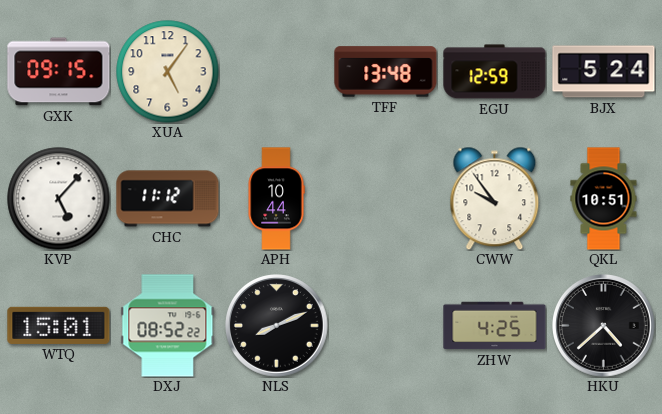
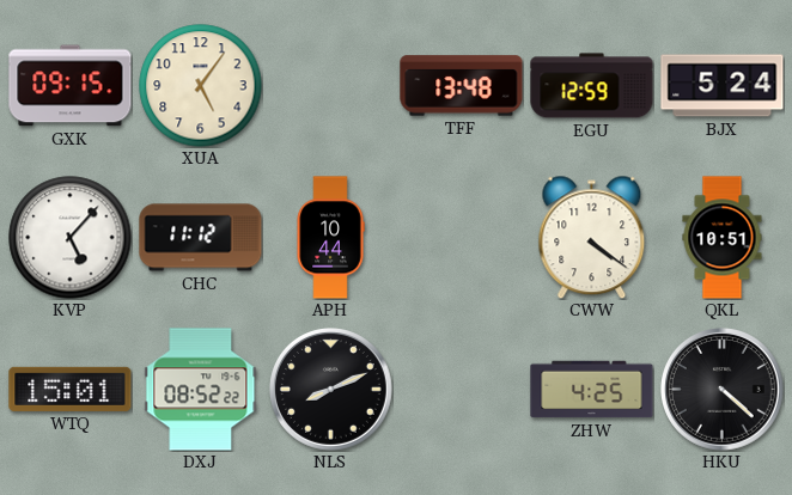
CWW: 9:54 -> 4:21 (592, 237)
HKU: 4:38 -> 4:22 (723, 390)
